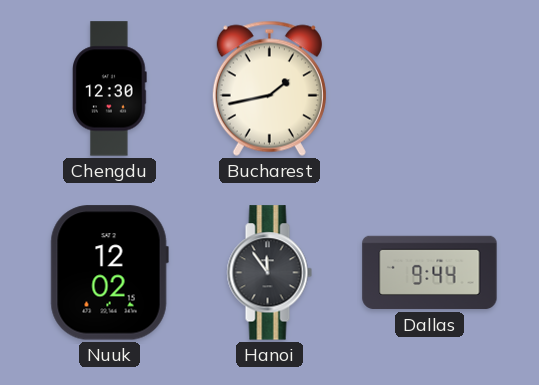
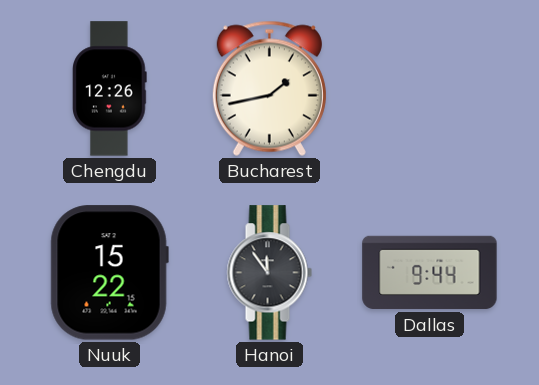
Chengdu: 12:30 -> 12:26 (110, 89)
Nuuk: 12:02 -> 15:22 (109, 273)
